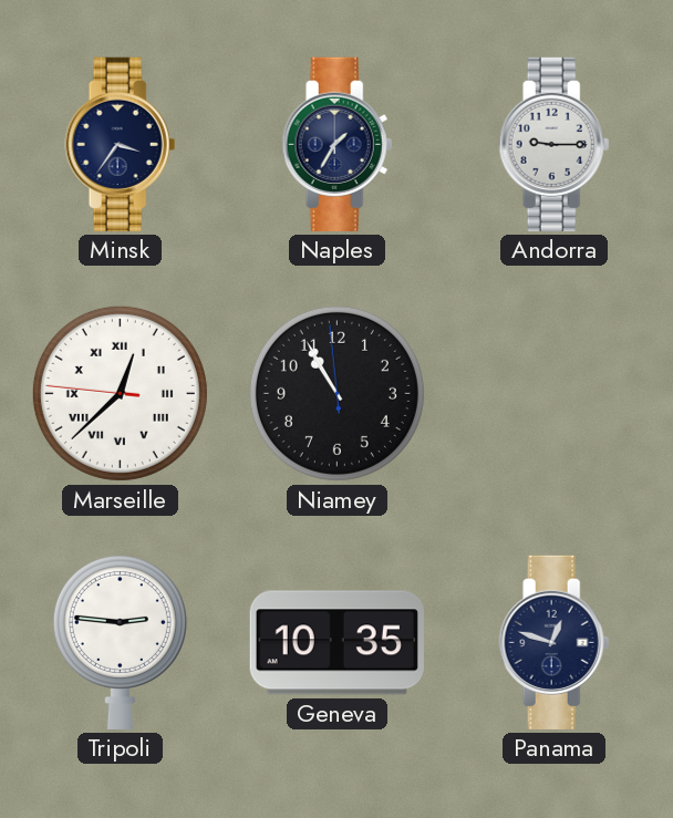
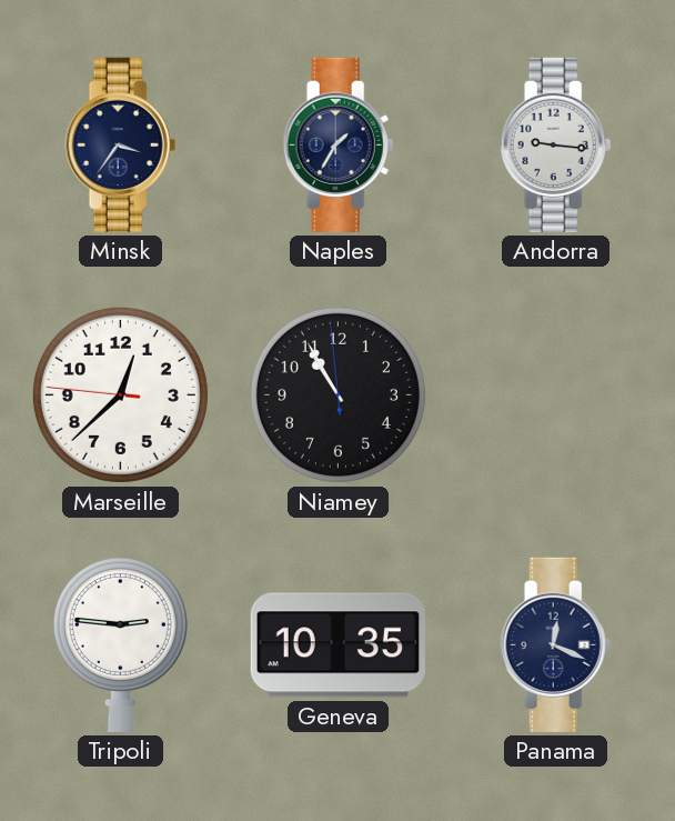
Andorra: 9:15 -> 9:16 (556, 144)
Marseille numerals: Roman -> Arabic (120, 394)
Panama: 12:48 -> 12:19 (556, 644)
